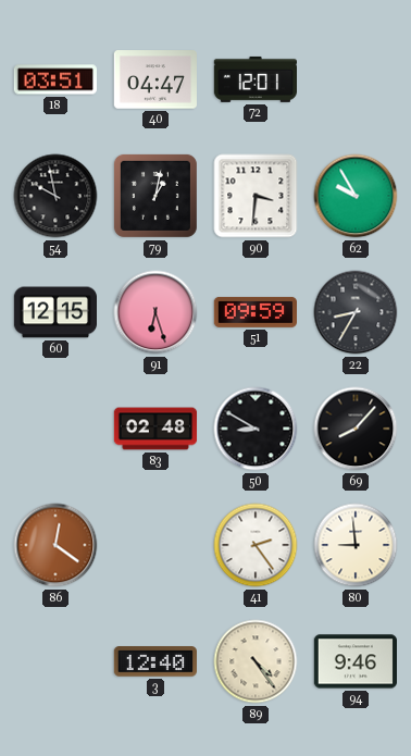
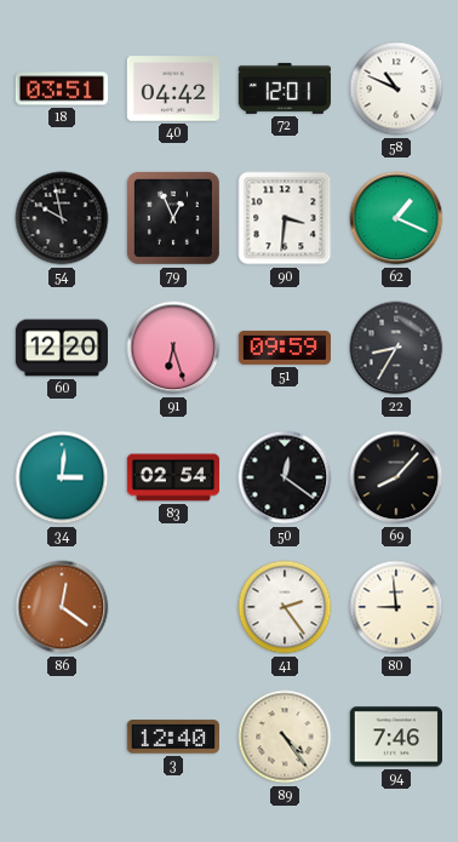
40: 04:47 -> 04:42 (172, 88)
58: none -> 10:49 (396, 88)
79: 1:02 -> 12:56 (173, 218)
62: 9:55 -> 1:19 (396, 218)
60: 12:15 -> 12:20 (61, 348)
34: none -> 3:01 (62, 477)
83: 02:48 -> 02:54 (173, 477)
50: 8:50 -> 12:21 (285, 477)
94: 9:46 -> 7:46 (395, 737)
